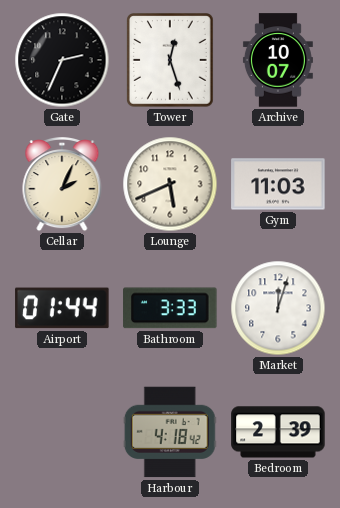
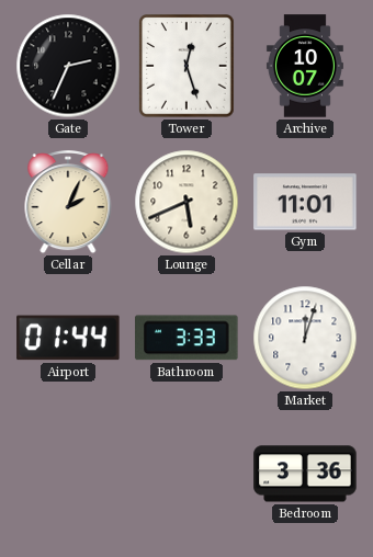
Gym: 11:03 -> 11:01 (305, 202)
Harbour: 4:18 -> none (170, 432)
Bedroom: 2:39 -> 3:36 (305, 474)
